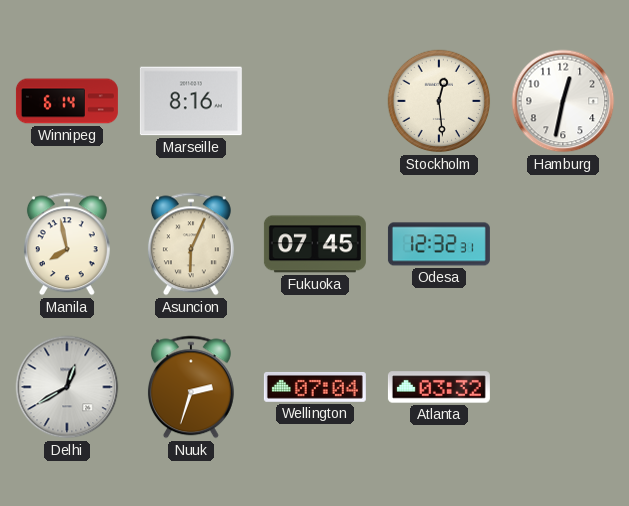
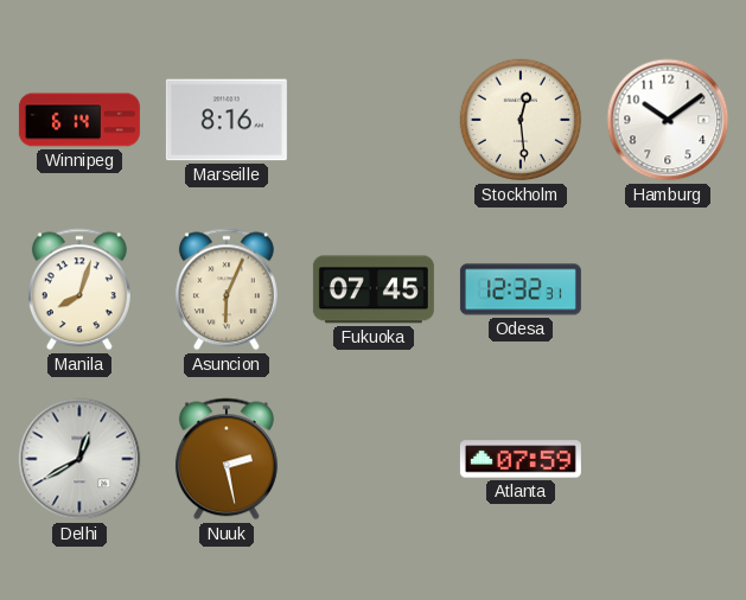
Hamburg: 12:32 -> 10:09 (668, 120)
Manila: 7:58 -> 8:03 (79, 289)
Nuuk: 2:33 -> 2:28 (227, 459)
Wellington: 07:04 -> none (315, 387)
Atlanta: 03:32 -> 07:59 (521, 459)
